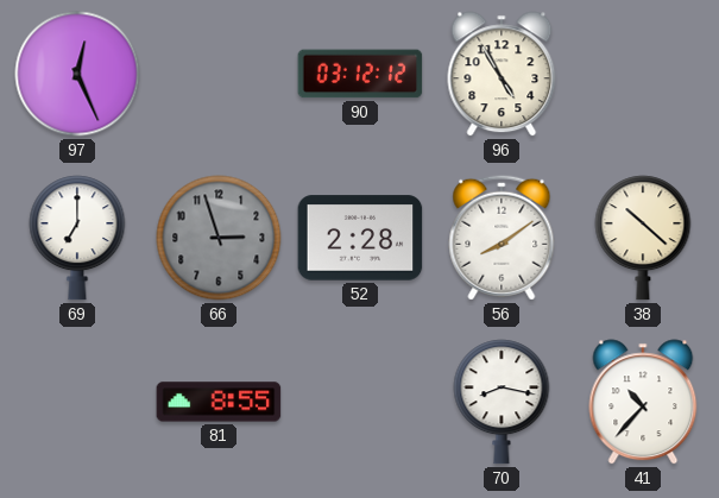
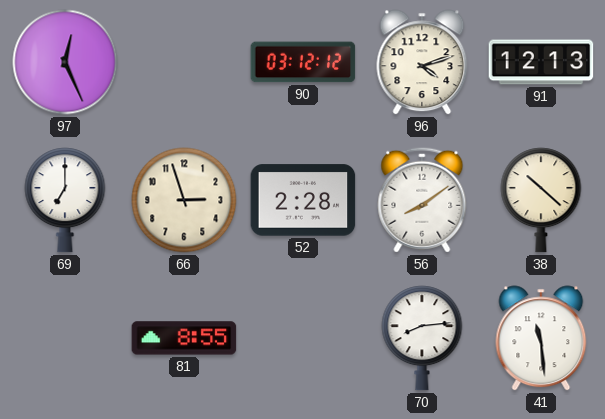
96: 4:55 -> 4:12 (422, 62)
91: none -> 12:13 (541, 62)
66 dial: grey -> cream (184, 200)
70: 8:17 -> 8:14 (422, 338)
41: 10:37 -> 11:29 (541, 338)
